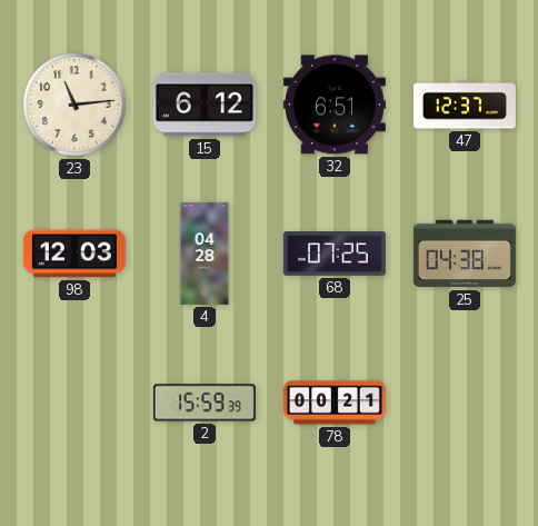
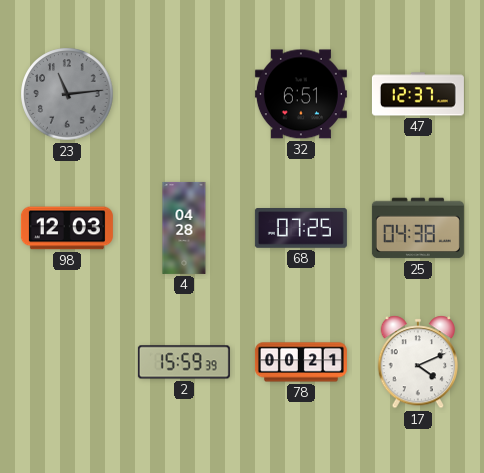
23 dial: cream -> grey (67, 94)
15: 6:12 -> none (205, 105)
17: none -> 4:11 (418, 362)
